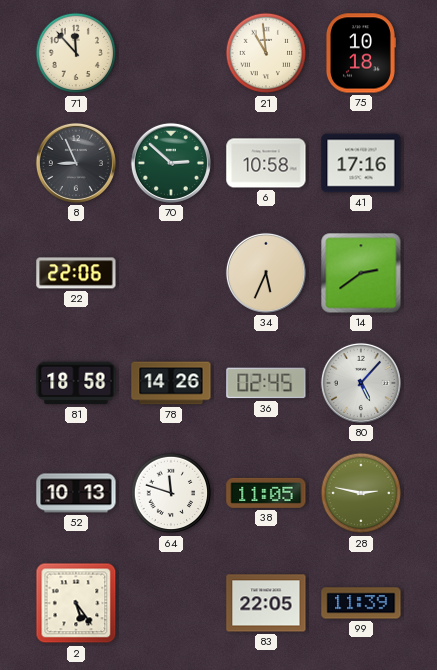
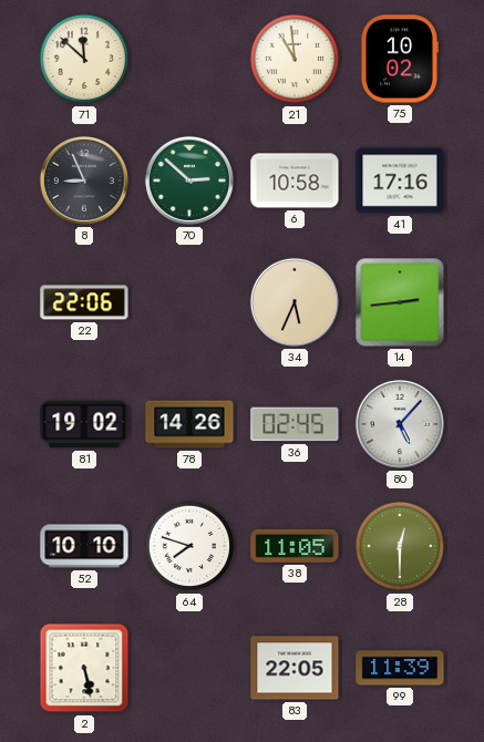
71: 11:53 -> 11:52 (84, 59)
75: 10:18 -> 10:02 (399, 59)
14: 2:39 -> 2:44 (400, 302)
81: 18:58 -> 19:02 (84, 424)
52: 10:13 -> 10:10 (84, 546)
64: 11:48 -> 7:48 (189, 546)
28: 2:47 -> 12:30 (400, 546)
2: 5:24 -> 5:28 (84, 668)
